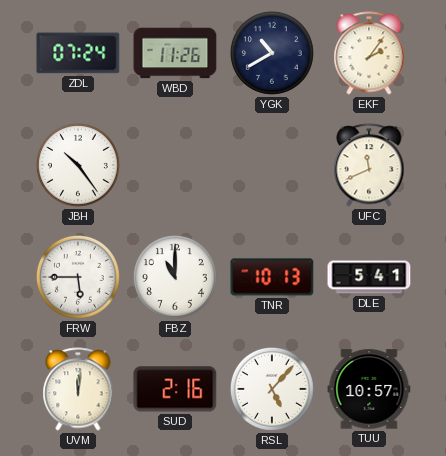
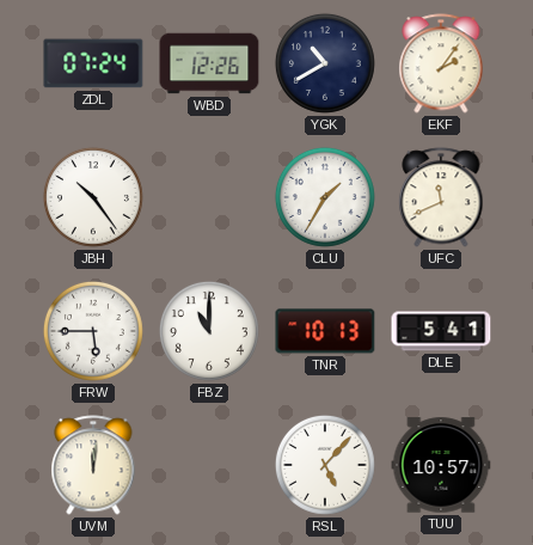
WBD: 11:26 -> 12:26 (209, 63)
CLU: none -> 1:35 (325, 197)
SUD: 2:16 -> none (175, 389)
